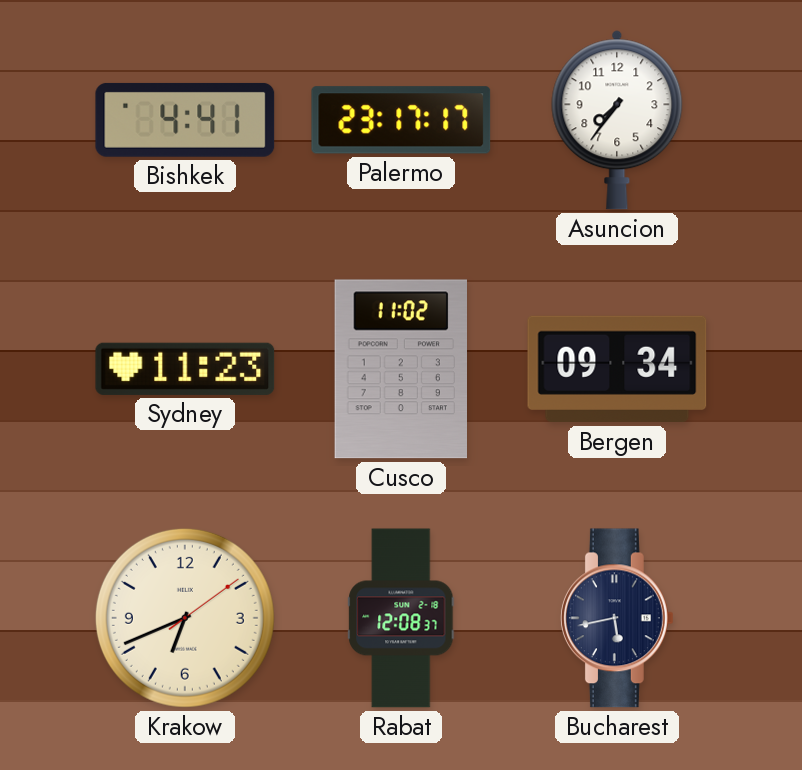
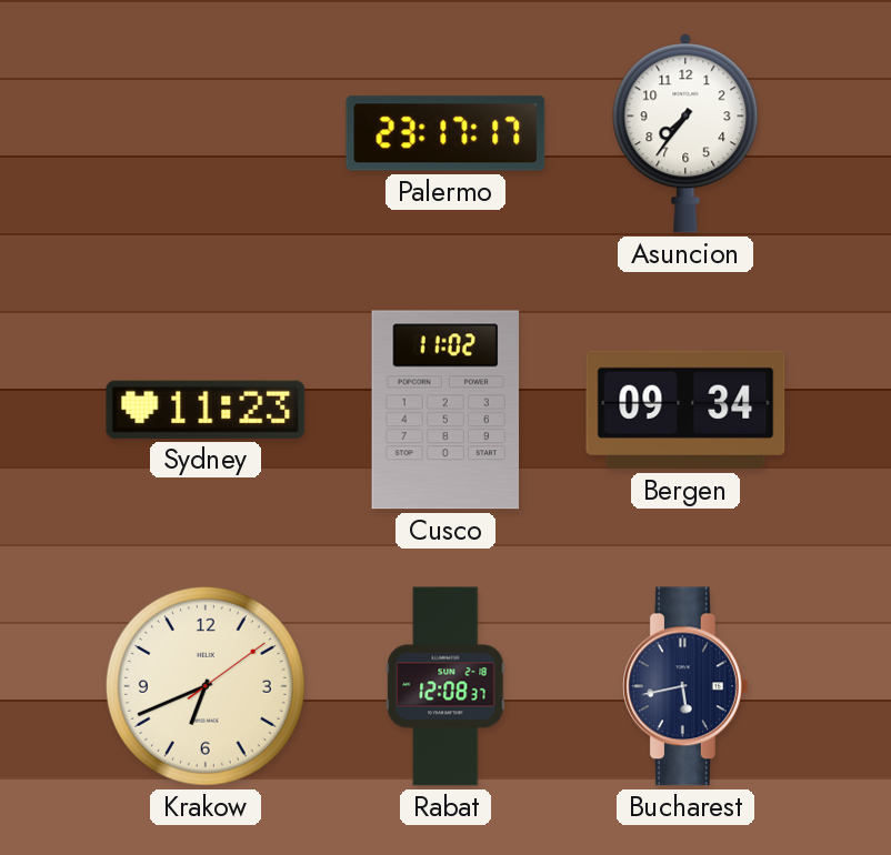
Bishkek: 4:41 -> none (185, 120)
